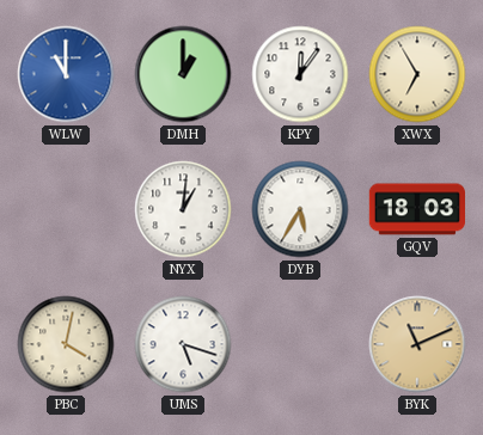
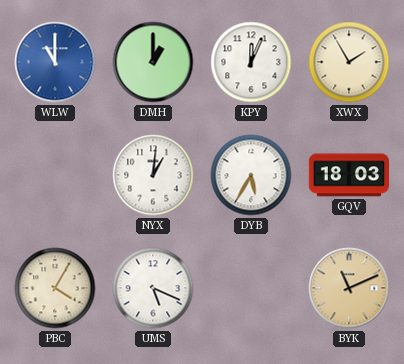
KPY: 12:06 -> 12:04 (251, 62)
XWX: 6:55 -> 1:55 (349, 62)
PBC: 4:02 -> 4:05 (55, 288)
UMS: 5:18 -> 5:19 (153, 288)
